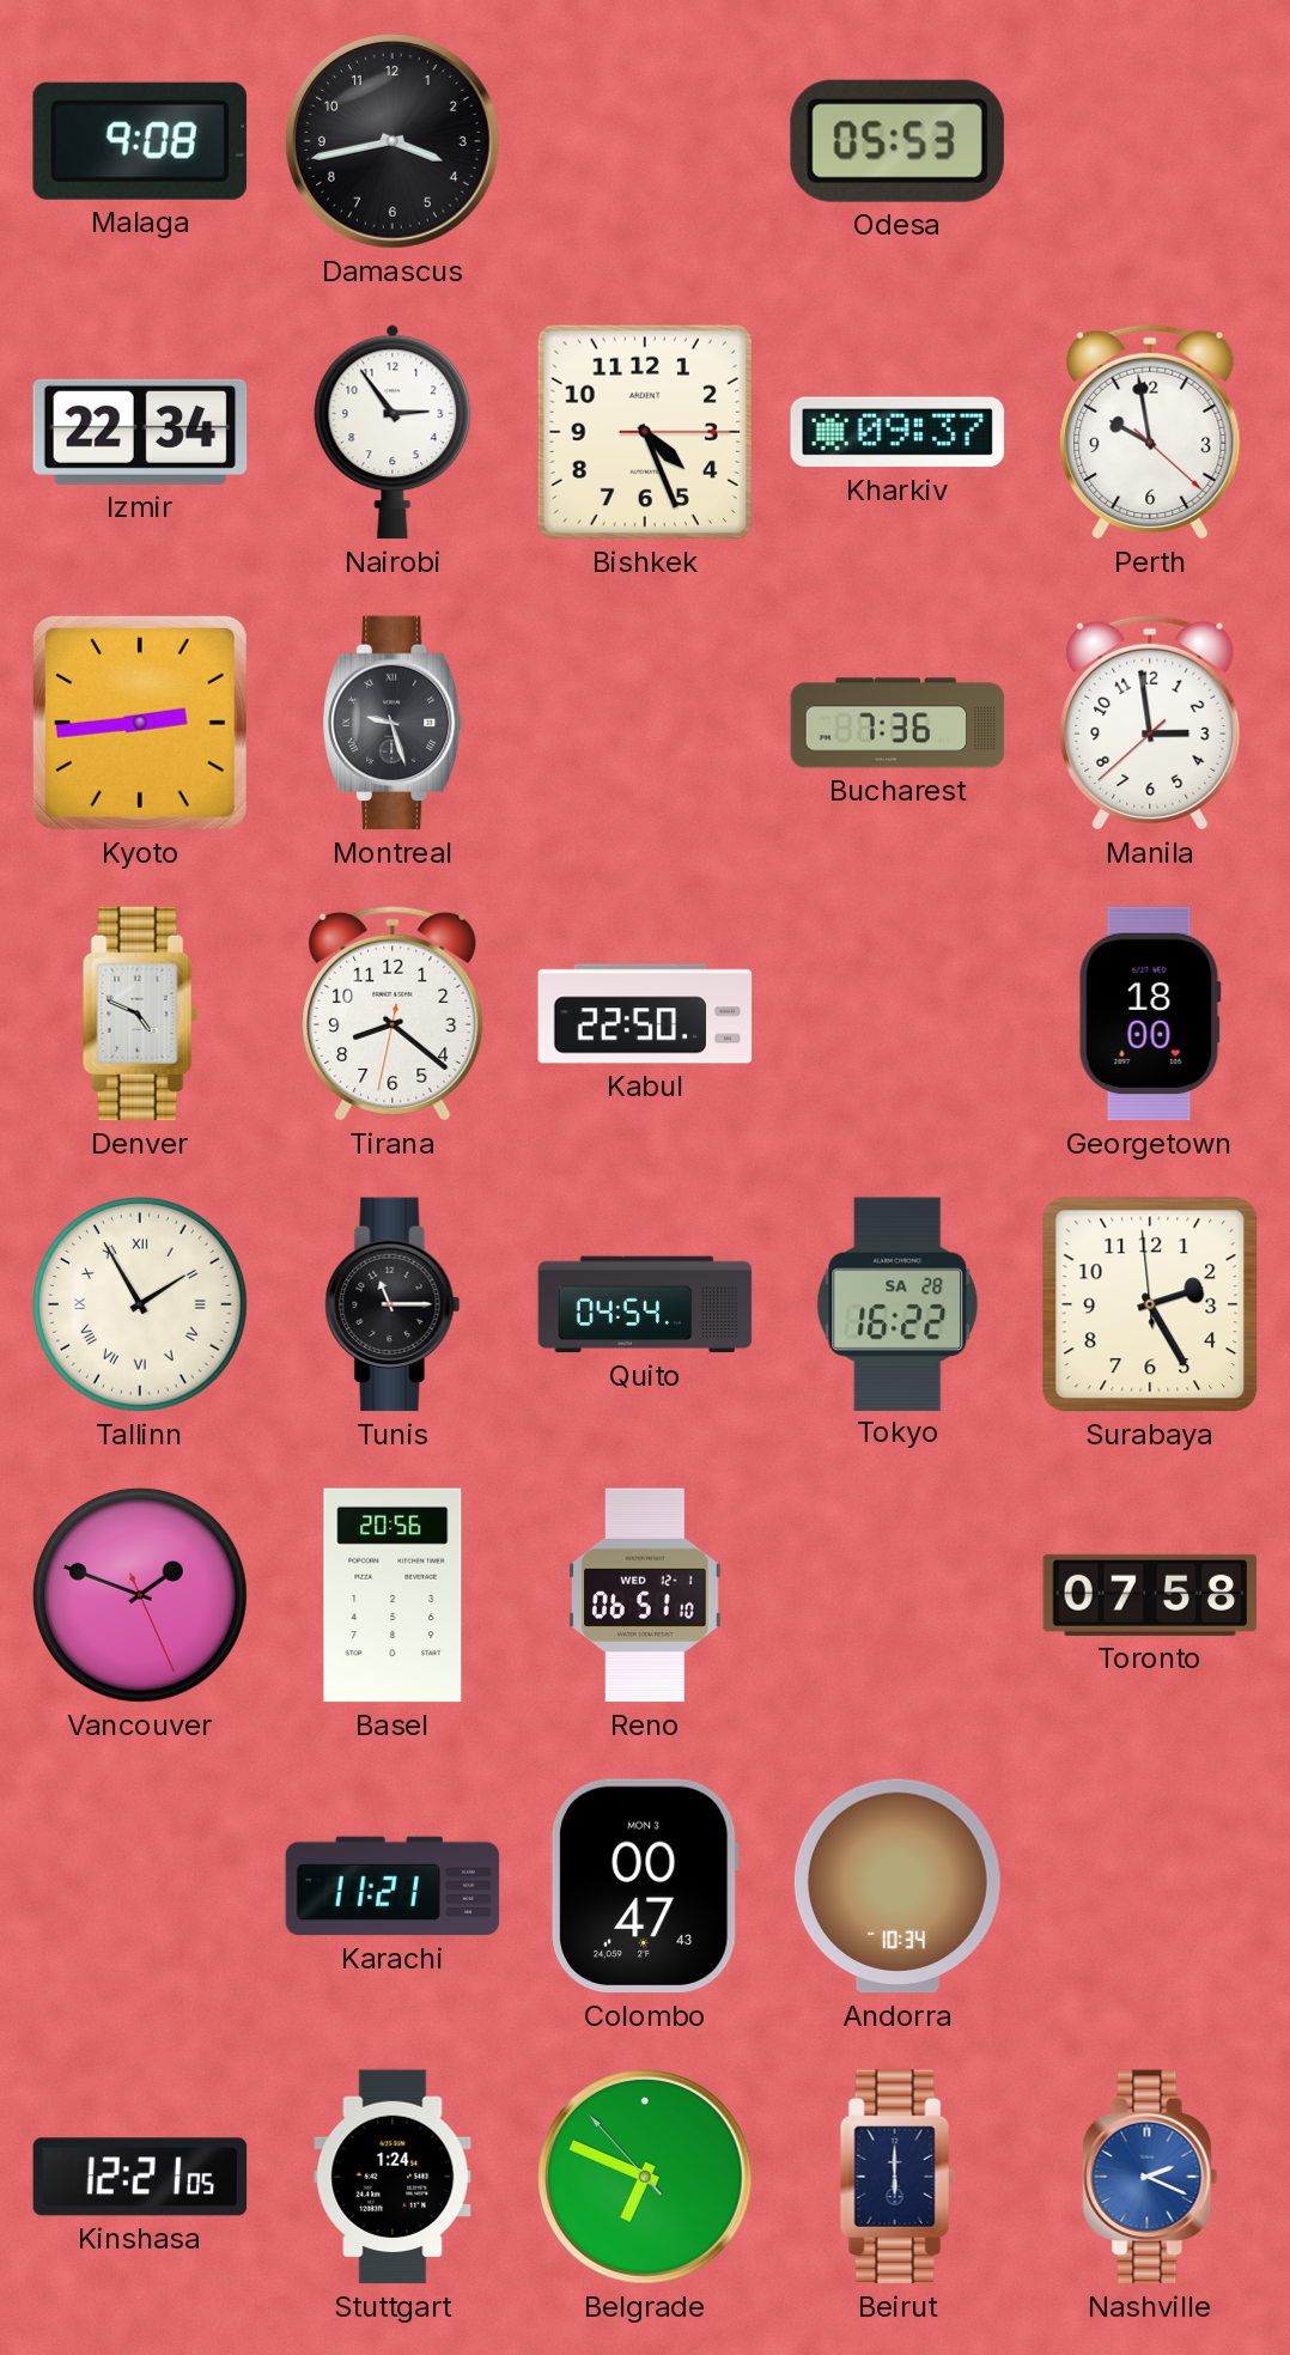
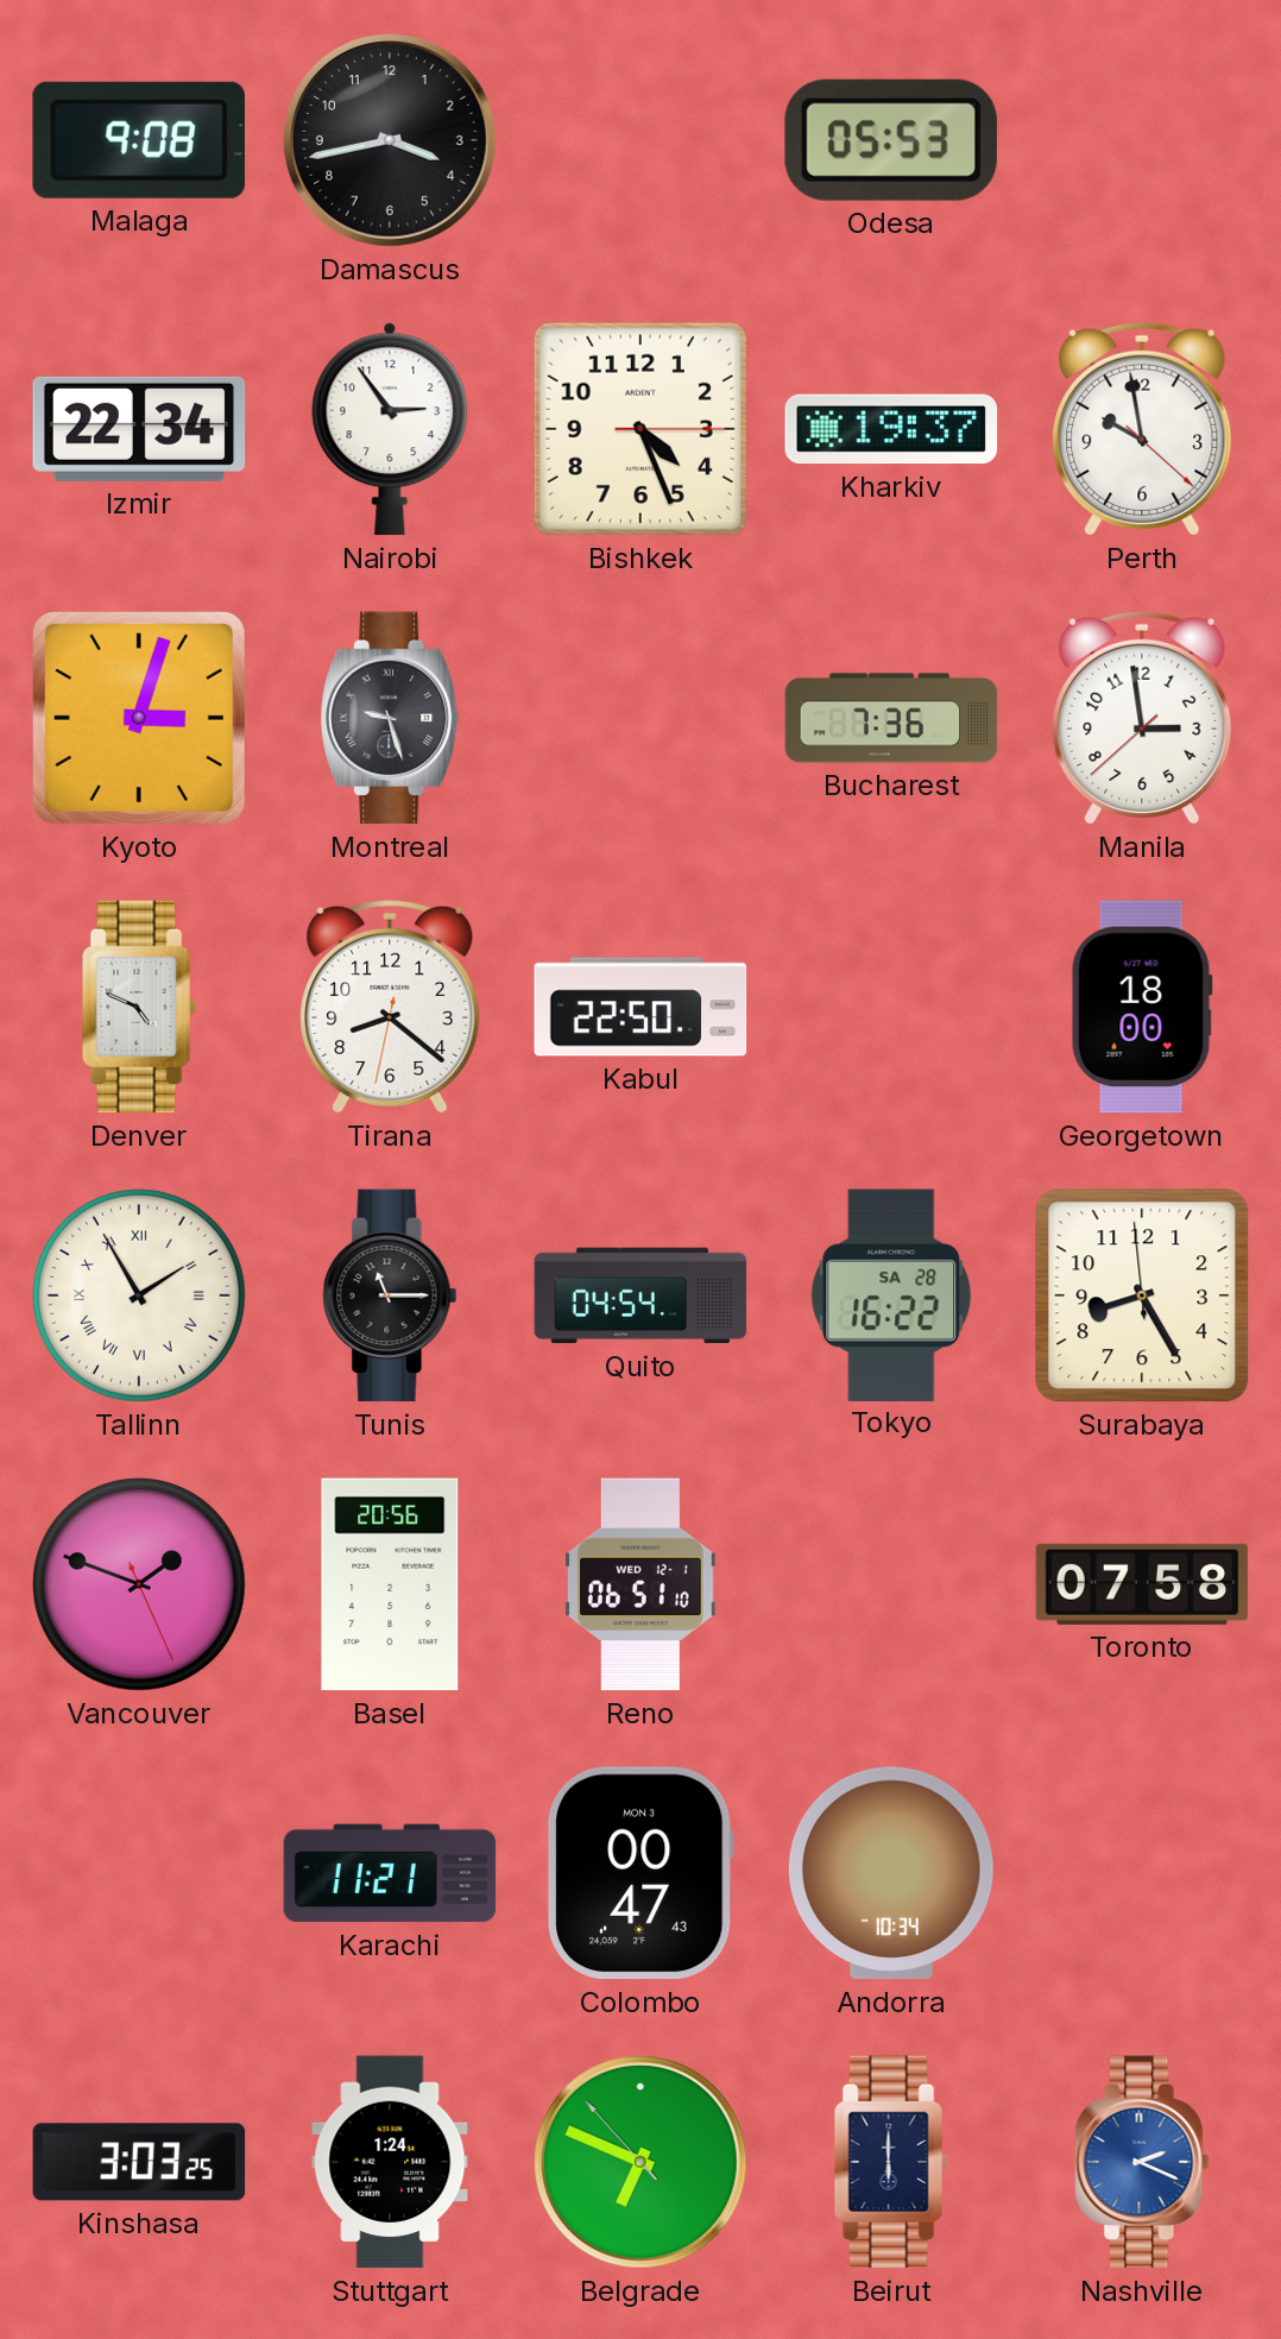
Kharkiv: 09:37 -> 19:37 (891, 429)
Kyoto: 2:44 -> 3:03 (139, 718)
Surabaya: 2:24 -> 8:24 (1142, 1295)
Kinshasa: 12:21 -> 3:03 (139, 2162)
